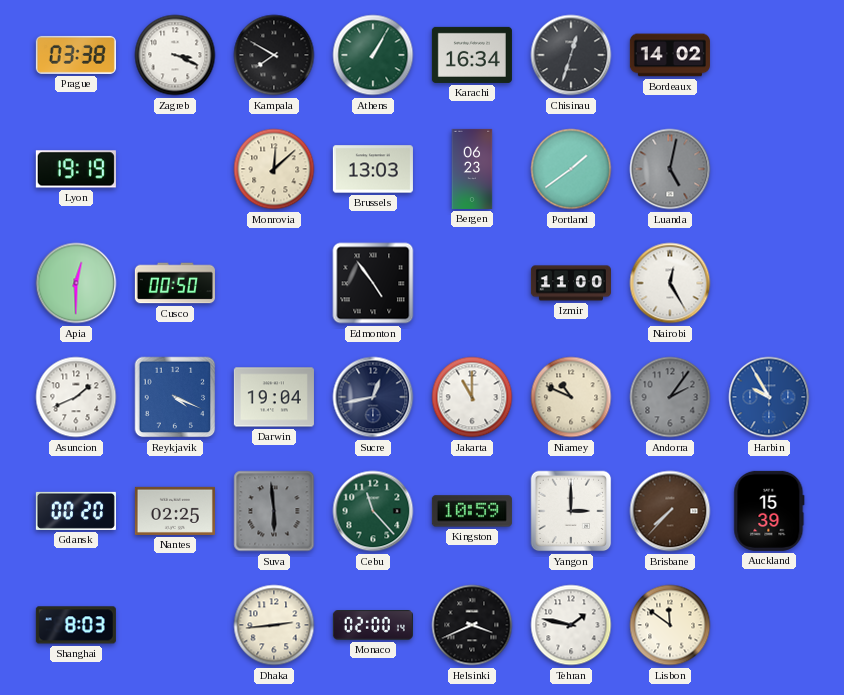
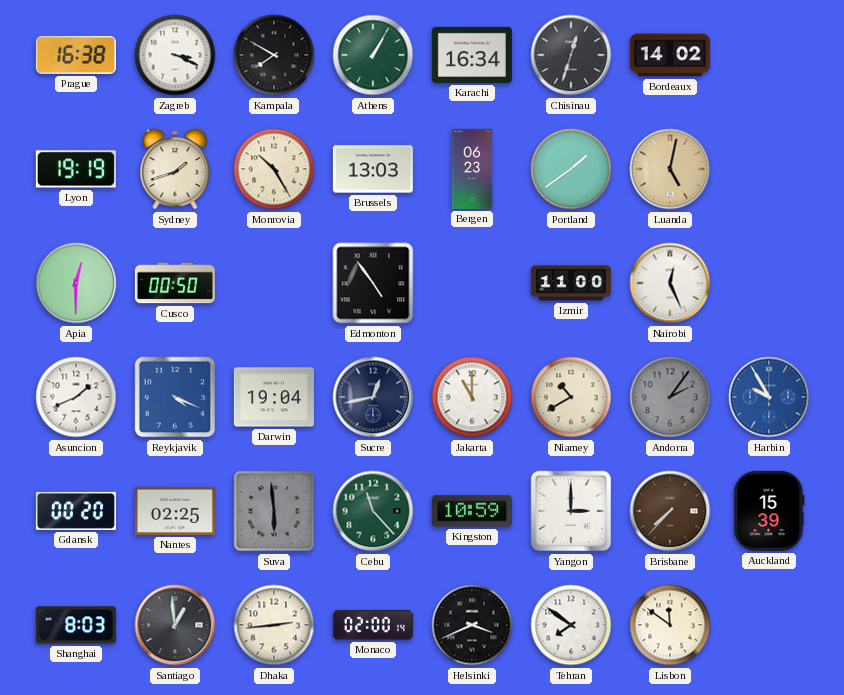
Prague: 03:38 -> 16:38 (76, 55)
Sydney: none -> 1:42 (175, 169)
Monrovia: 12:08 -> 10:25 (274, 169)
Luanda dial: grey -> champagne (670, 169)
Nairobi: 12:25 -> 12:26 (670, 283)
Niamey: 10:49 -> 10:40 (571, 397)
Santiago: none -> 12:59 (175, 625)
Tehran: 1:47 -> 7:51 (571, 625)
